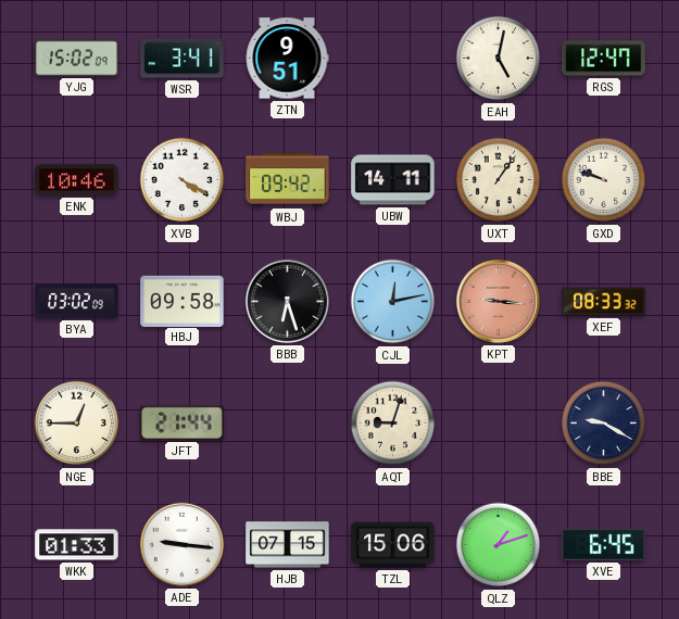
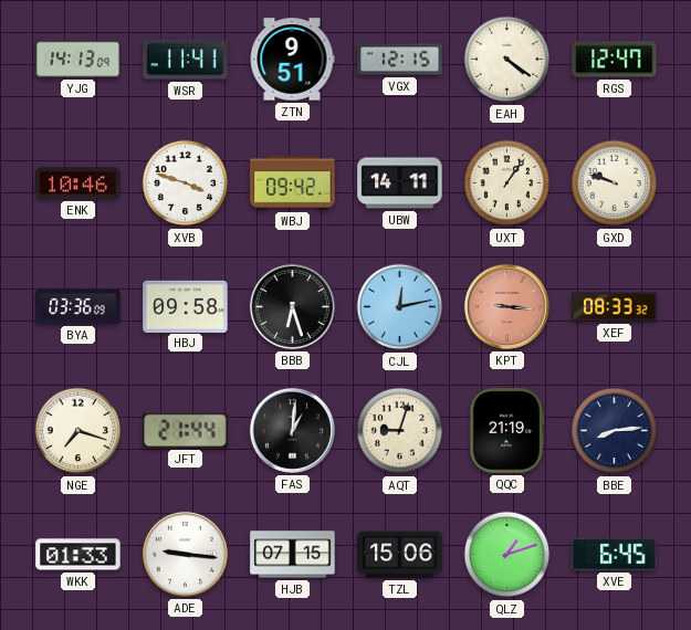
YJG: 15:02 -> 14:13 (78, 59)
WSR: 3:41 -> 11:41 (186, 60)
VGX: none -> 12:15 (400, 60)
EAH: 5:02 -> 4:21 (507, 60)
XVB: 4:20 -> 3:48 (186, 183)
BYA: 03:02 -> 03:36 (78, 306)
NGE: 12:45 -> 7:18 (78, 431)
FAS: none -> 1:01 (292, 430)
QQC: none -> 21:19 (506, 431)
BBE: 9:20 -> 8:14 (615, 431)
